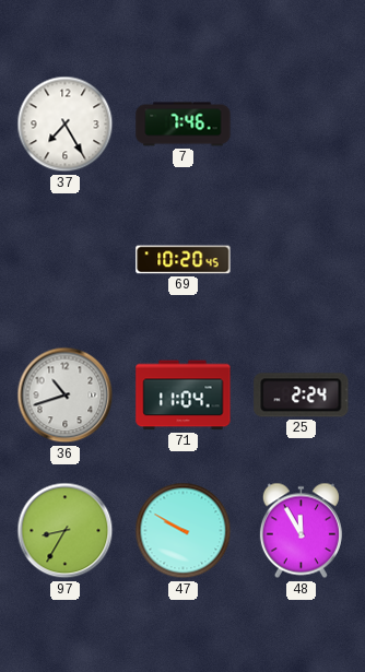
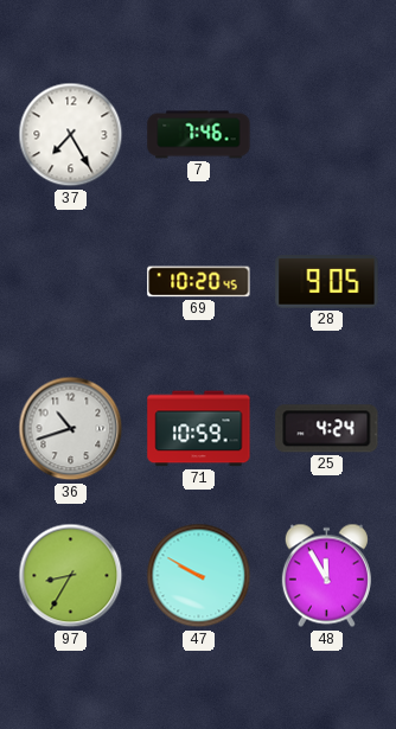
28: none -> 9:05 (327, 282)
71: 11:04 -> 10:59 (199, 429)
25: 2:24 -> 4:24 (327, 429)
